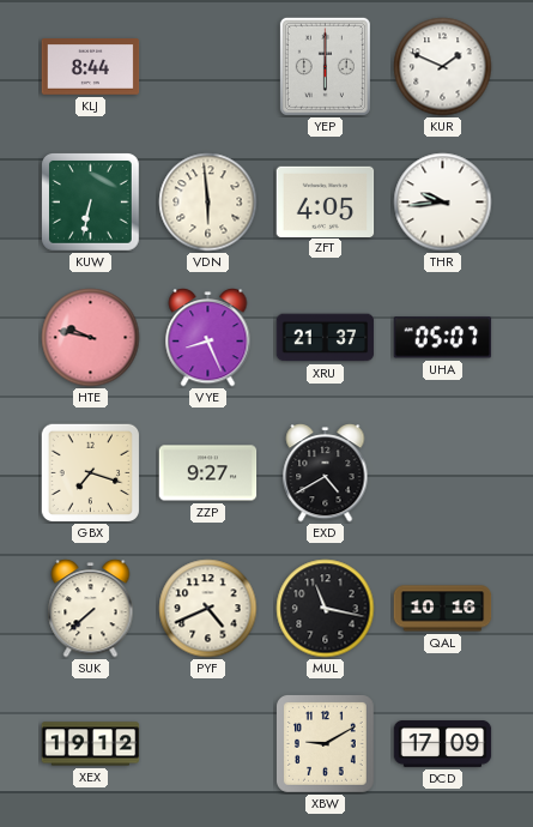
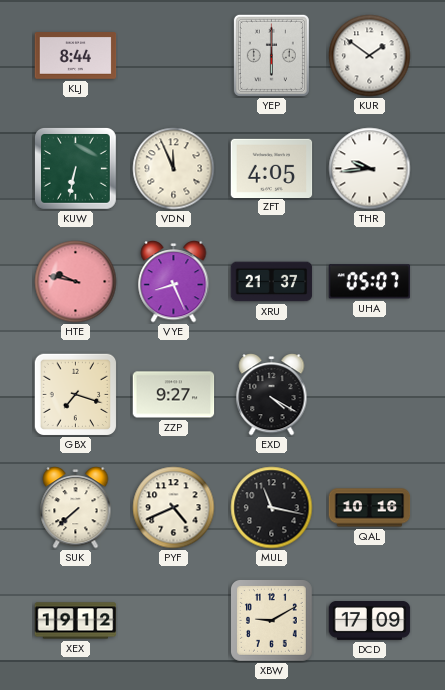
KUR: 1:49 -> 1:51 (370, 56)
VDN: 5:59 -> 11:56 (174, 169)
EXD: 4:40 -> 4:20 (272, 395)
